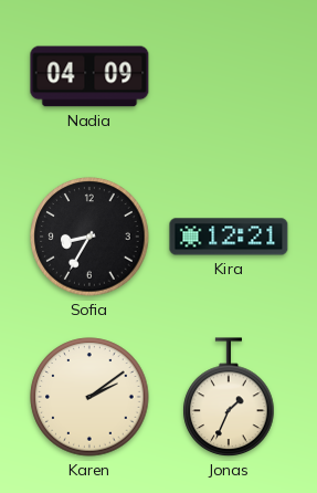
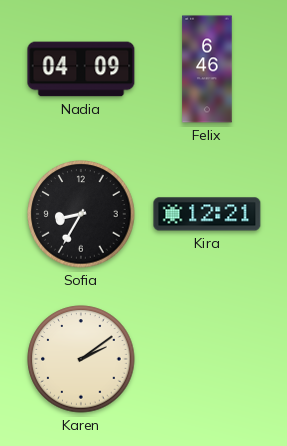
Felix: none -> 6:46 (207, 69)
Jonas: 1:34 -> none (229, 397)
